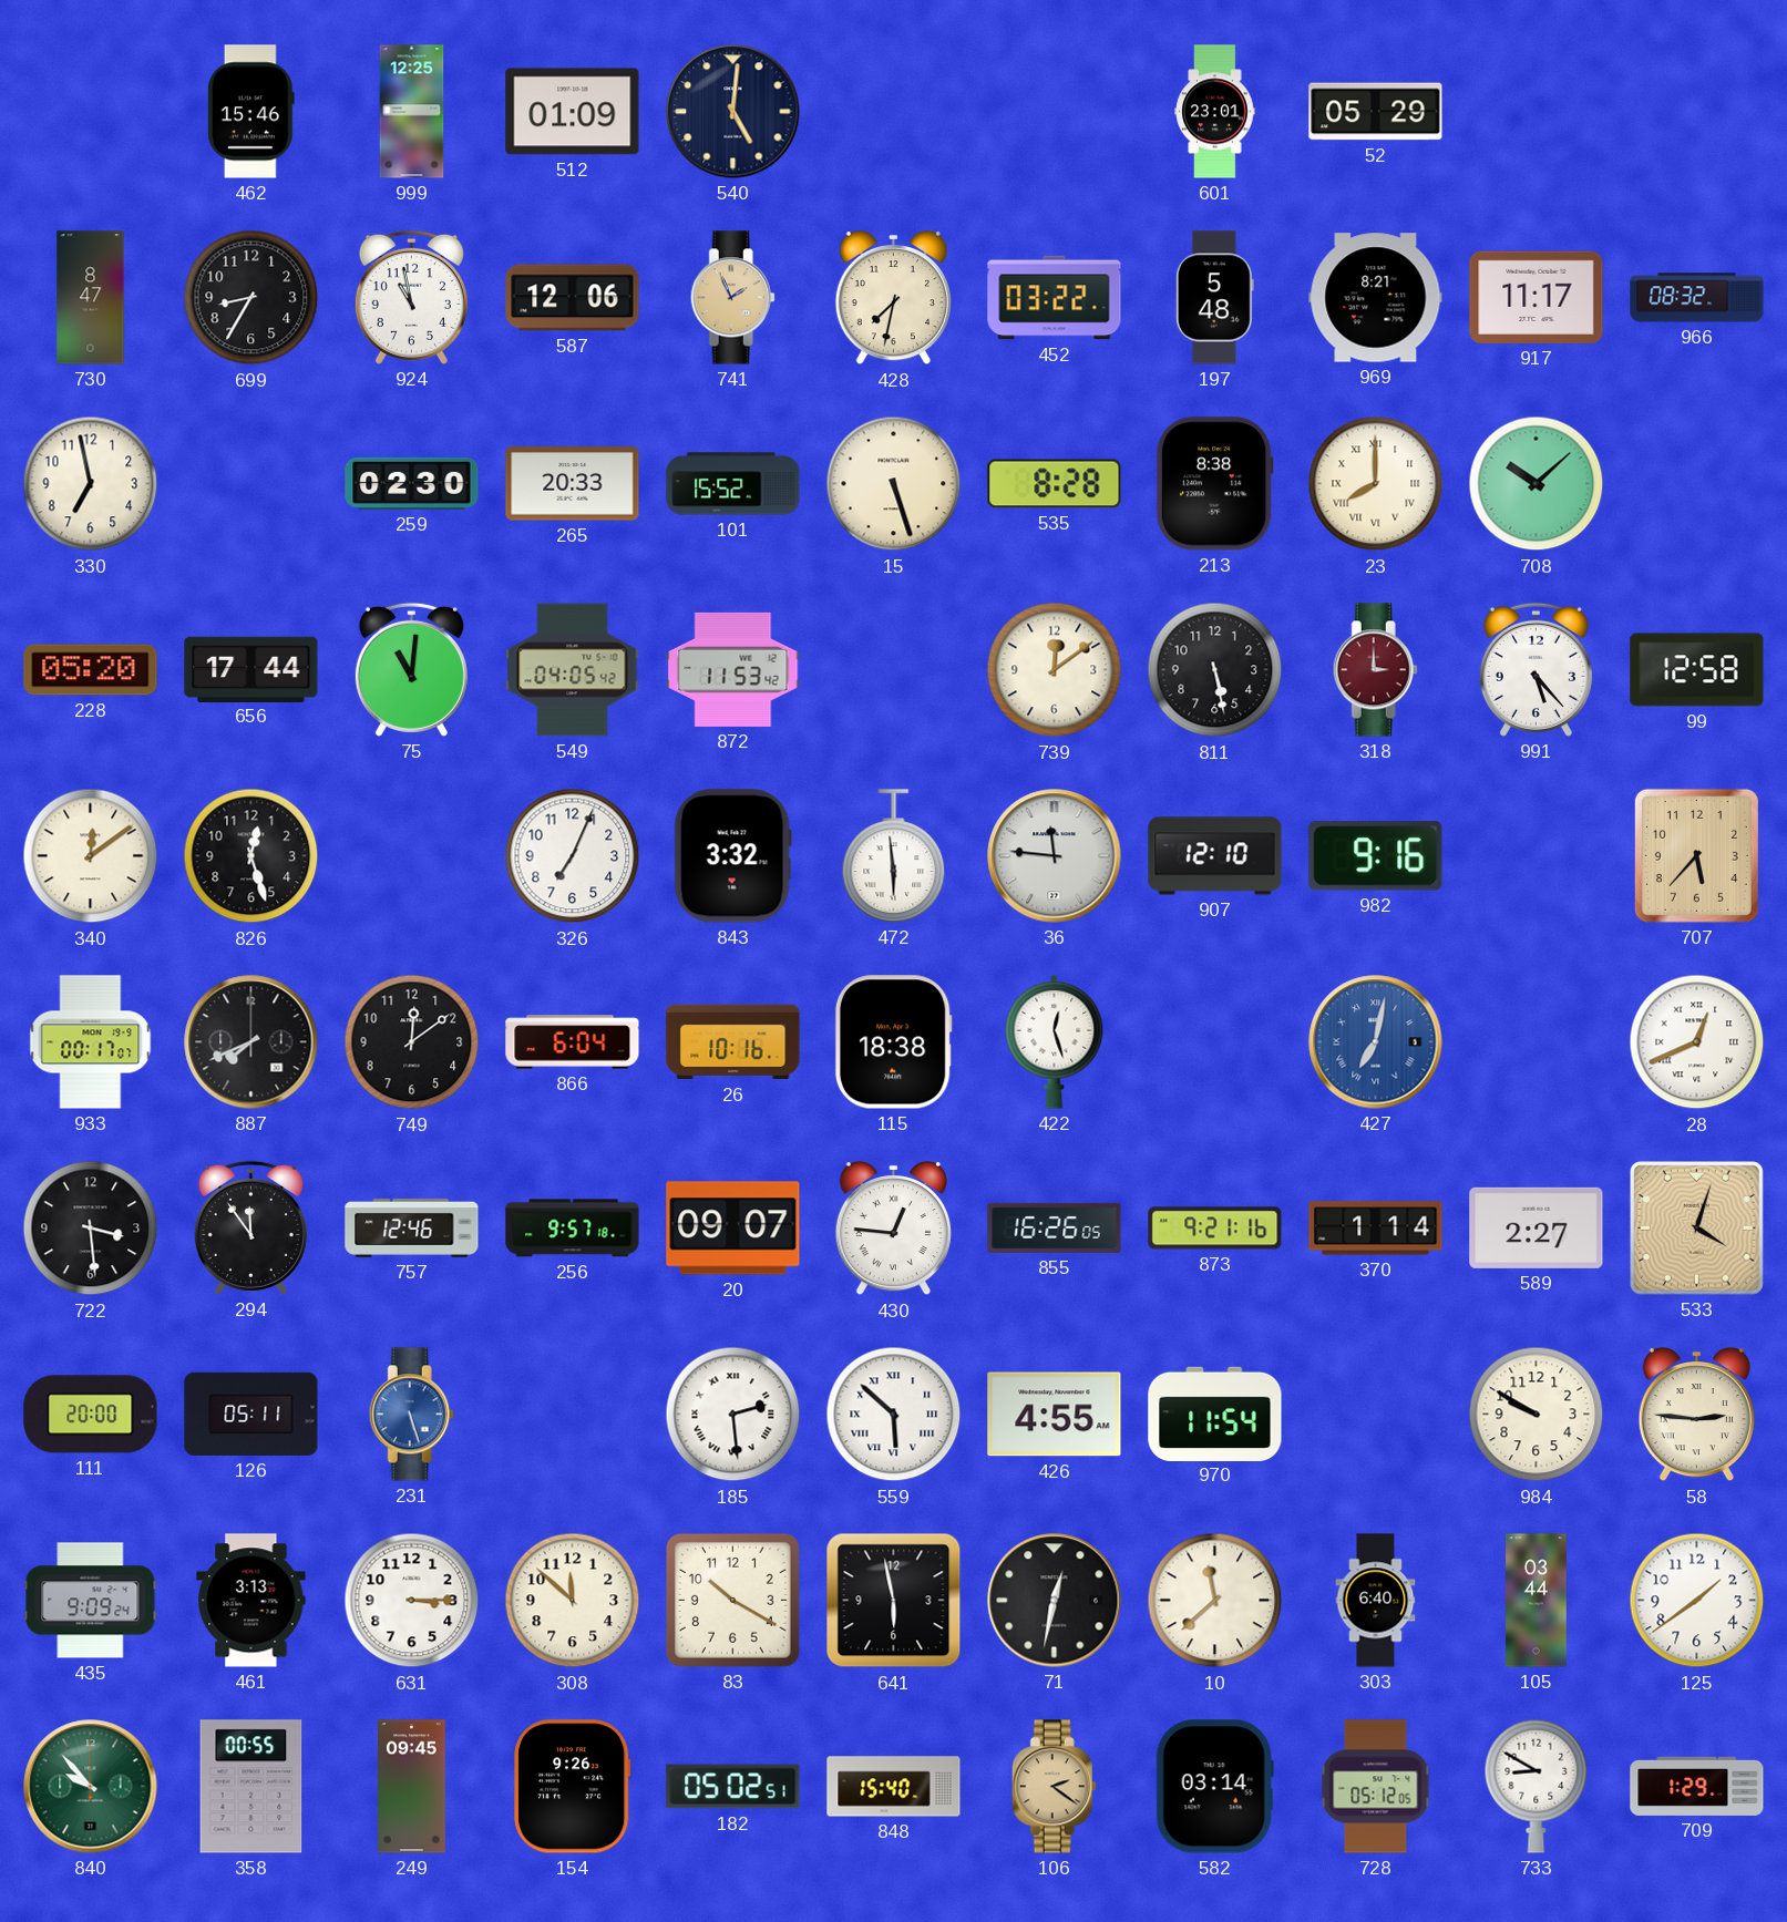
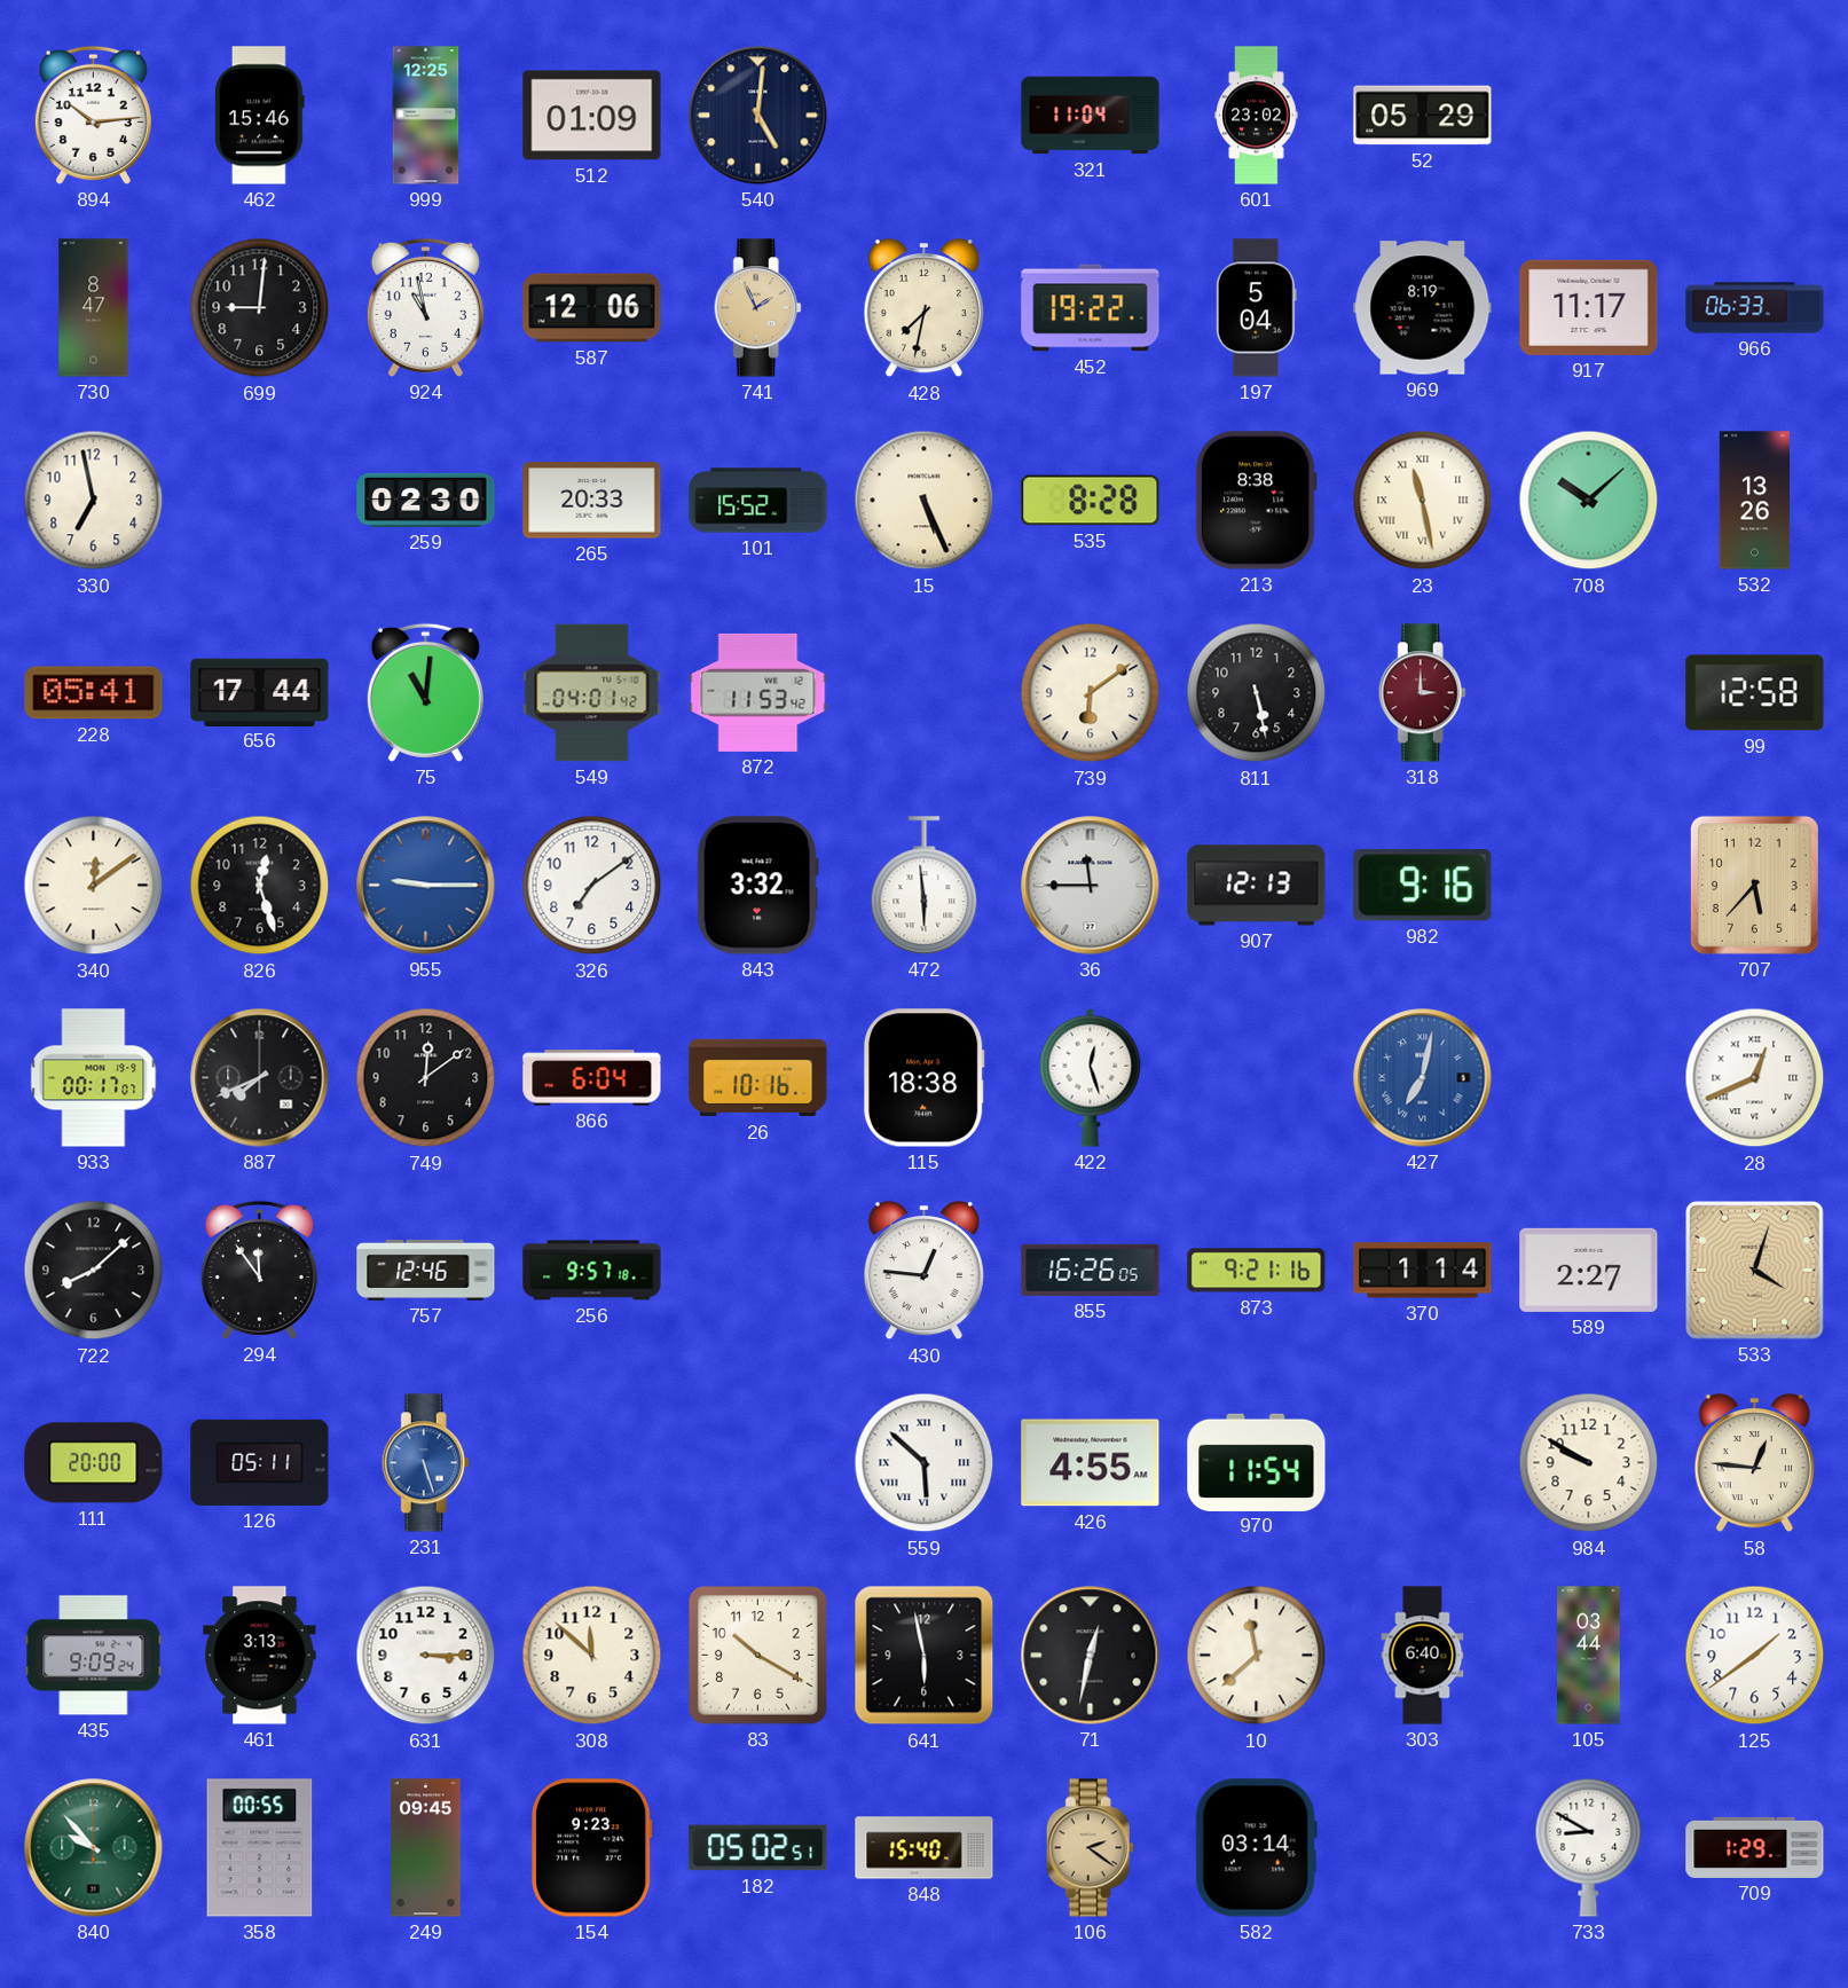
894: none -> 10:14 (93, 115)
321: none -> 11:04 (1091, 116)
601: 23:01 -> 23:02 (1257, 116)
699: 8:35 -> 9:01 (260, 308)
452: 03:22 -> 19:22 (1091, 308)
197: 5:48 -> 5:04 (1256, 308)
969: 8:21 -> 8:19 (1423, 308)
966: 08:32 -> 06:33 (1755, 308)
15: 5:27 -> 5:26 (925, 501)
23: 8:00 -> 11:28 (1423, 501)
532: none -> 13:26 (1755, 501)
228: 05:20 -> 05:41 (94, 693)
549: 04:05 -> 04:01 (592, 693)
739: 12:09 -> 6:09 (1091, 693)
991: 5:23 -> none (1536, 669)
955: none -> 9:15 (426, 886)
326: 7:04 -> 7:09 (592, 886)
36: 11:46 -> 11:45 (1091, 886)
907: 12:10 -> 12:13 (1257, 886)
722: 3:29 -> 8:08 (94, 1271)
20: 09:07 -> none (733, 1229)
185: 2:29 -> none (733, 1415)
58: 2:46 -> 12:46 (1754, 1463)
154: 9:26 -> 9:23 (592, 1848)
728: 05:12 -> none (1376, 1787)
